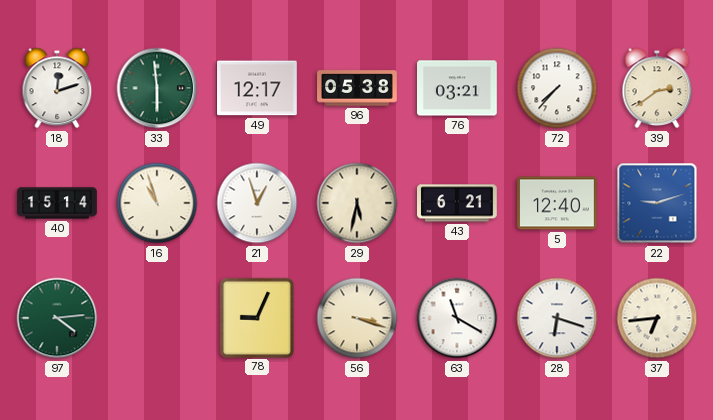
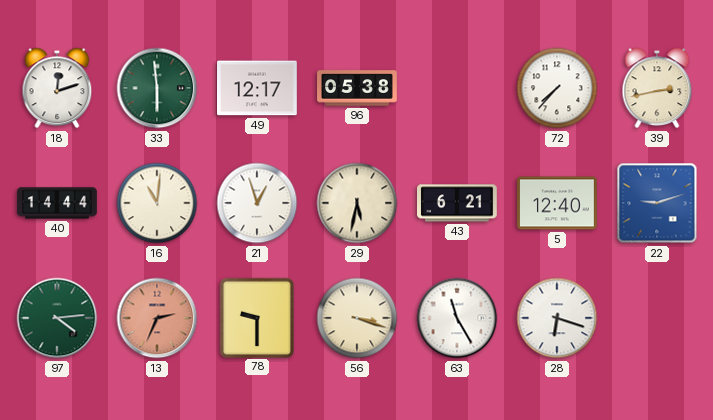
76: 03:21 -> none (458, 88)
39: 2:39 -> 2:43 (657, 88)
40: 15:14 -> 14:44 (57, 203)
16: 10:57 -> 11:01 (157, 203)
13: none -> 2:34 (157, 318)
78: 9:04 -> 9:30 (256, 317)
63: 11:20 -> 11:25 (457, 318)
37: 6:44 -> none (657, 318)
